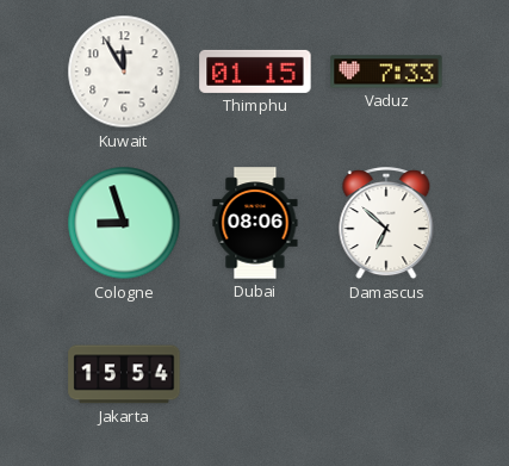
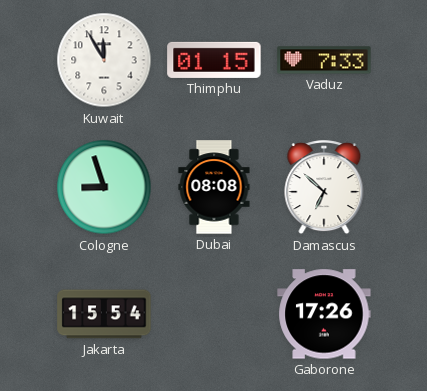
Dubai: 08:06 -> 08:08 (214, 187)
Gaborone: none -> 17:26 (324, 314)
